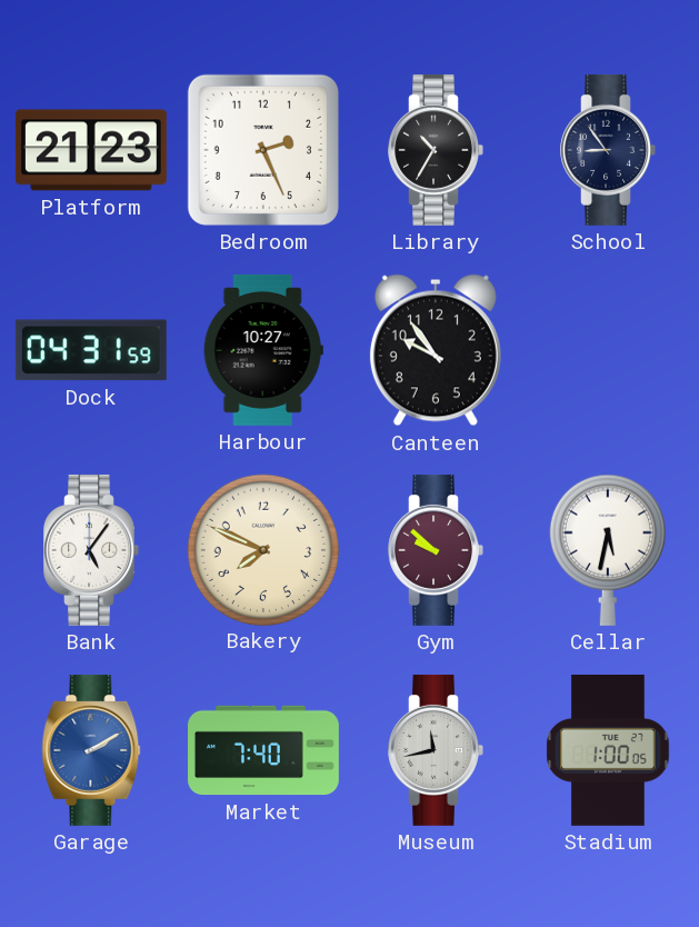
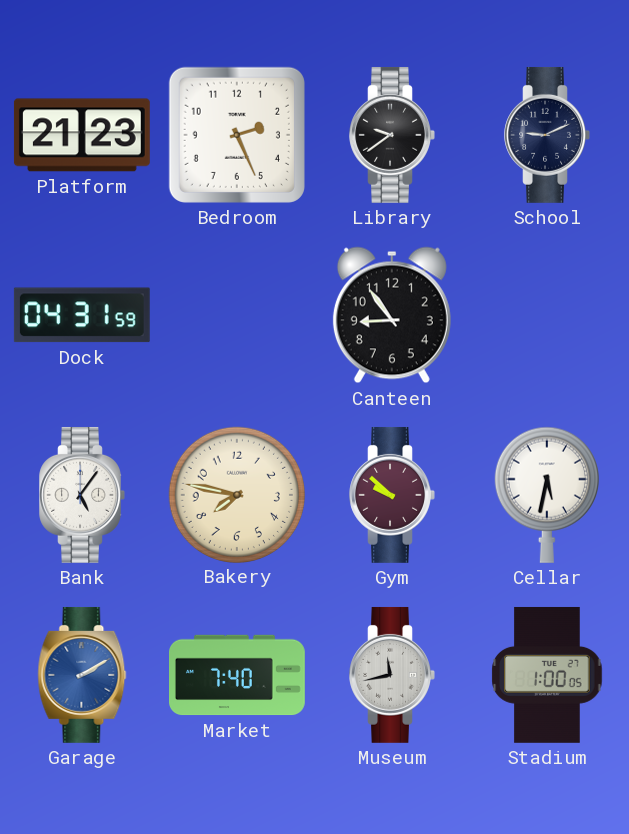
Library: 10:35 -> 9:39 (392, 135)
School: 8:54 -> 9:11 (547, 135)
Harbour: 10:27 -> none (263, 350)
Canteen: 9:54 -> 8:54 (392, 315)
Bakery: 7:49 -> 7:47 (236, 494)
